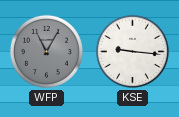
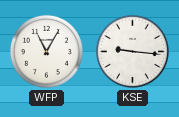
WFP dial: grey -> white (46, 51)
